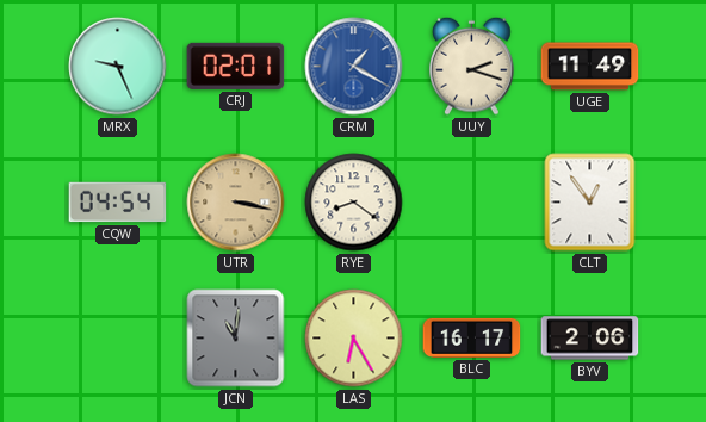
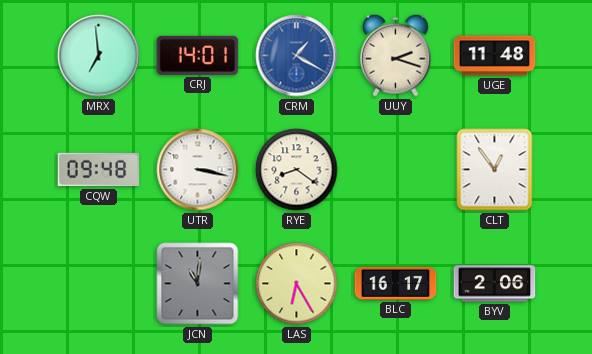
MRX: 9:26 -> 6:59 (99, 56)
CRJ: 02:01 -> 14:01 (198, 55)
UGE: 11:49 -> 11:48 (495, 56)
CQW: 04:54 -> 09:48 (99, 170)
UTR dial: champagne -> white (198, 170)
